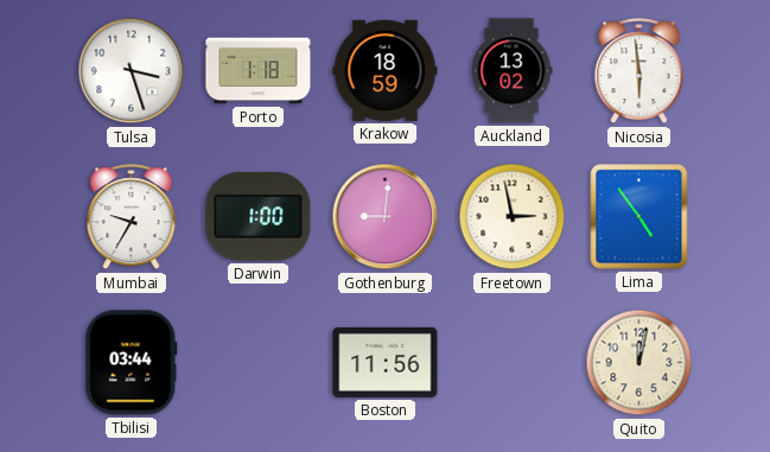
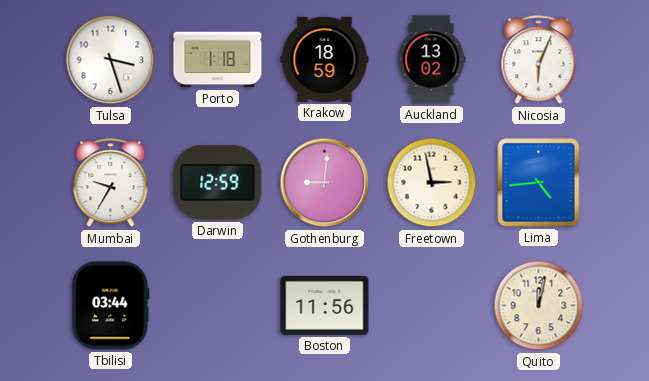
Nicosia: 5:59 -> 6:04 (539, 60)
Darwin: 1:00 -> 12:59 (218, 183)
Lima: 4:54 -> 4:44 (539, 183)
